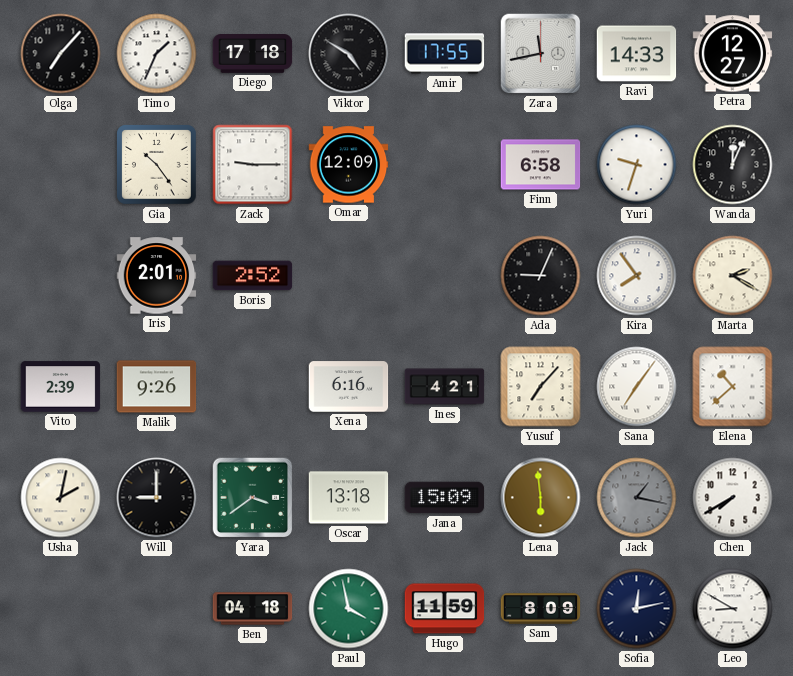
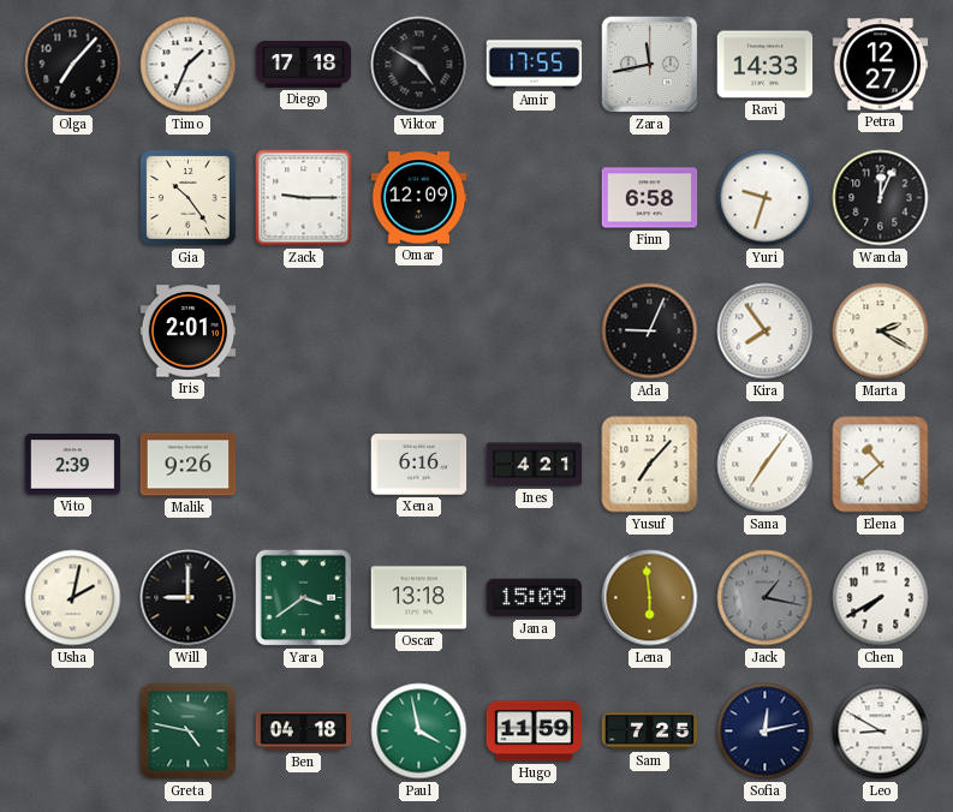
Boris: 2:52 -> none (253, 276)
Greta: none -> 4:47 (189, 732)
Sam: 8:09 -> 7:25 (650, 732)
